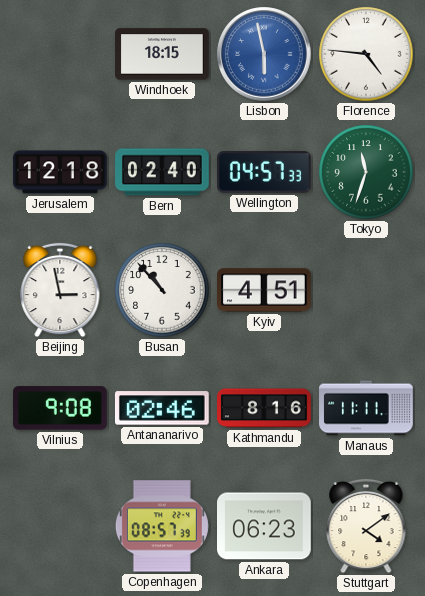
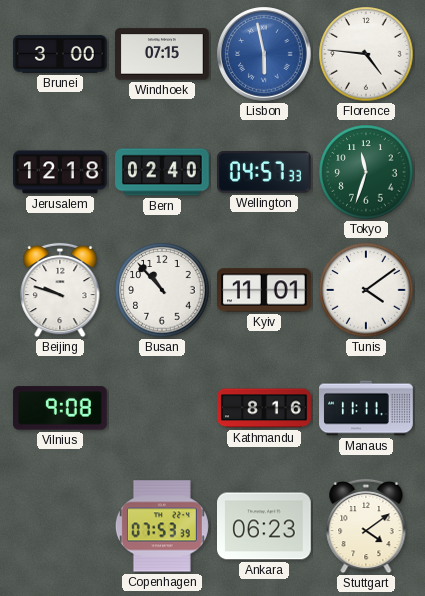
Brunei: none -> 3:00 (60, 54)
Windhoek: 18:15 -> 07:15 (162, 54)
Beijing: 2:58 -> 9:48 (60, 290)
Kyiv: 4:51 -> 11:01 (265, 290)
Tunis: none -> 4:09 (366, 290)
Antananarivo: 02:46 -> none (163, 408)
Copenhagen: 08:57 -> 07:53 (162, 526)
